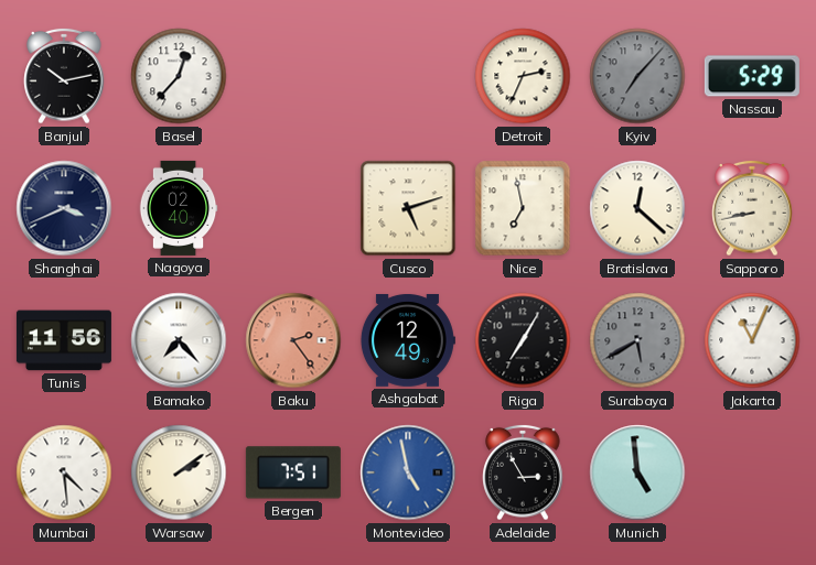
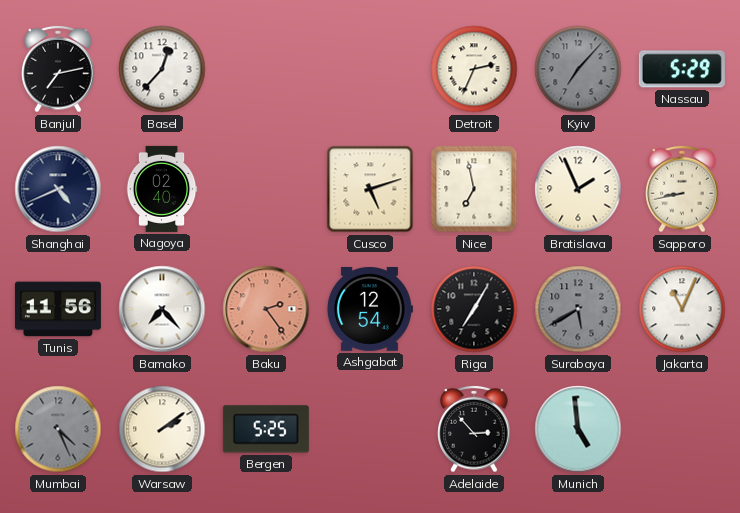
Banjul: 10:13 -> 7:13 (58, 69)
Shanghai: 3:41 -> 4:41 (58, 189)
Bratislava: 12:22 -> 1:56 (578, 189)
Ashgabat: 12:49 -> 12:54 (369, 309)
Mumbai: 4:29 -> 4:26 (58, 429)
Mumbai dial: white -> grey (58, 429)
Bergen: 7:51 -> 5:25 (266, 429)
Montevideo: 4:58 -> none (408, 472)
Adelaide: 2:55 -> 2:53 (474, 429)
